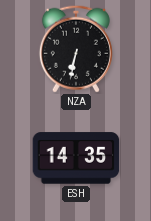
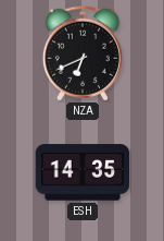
NZA: 6:32 -> 6:41 (83, 53)
